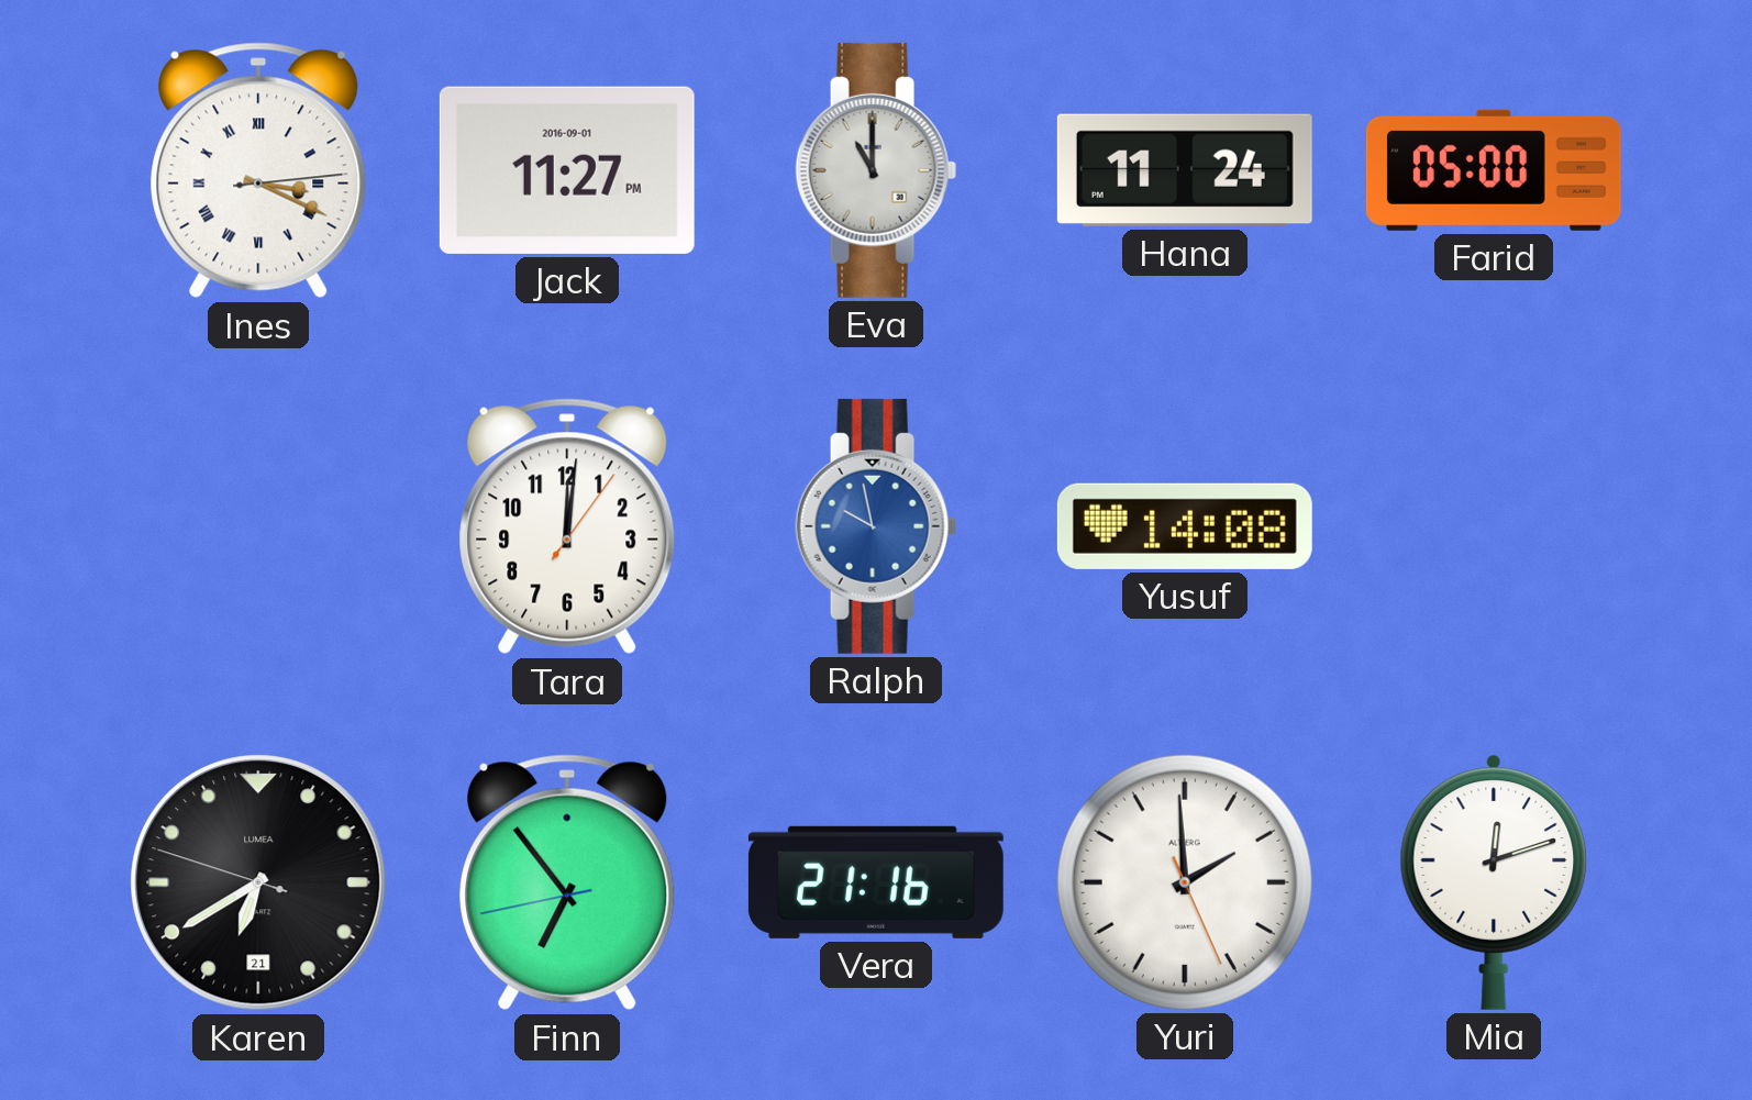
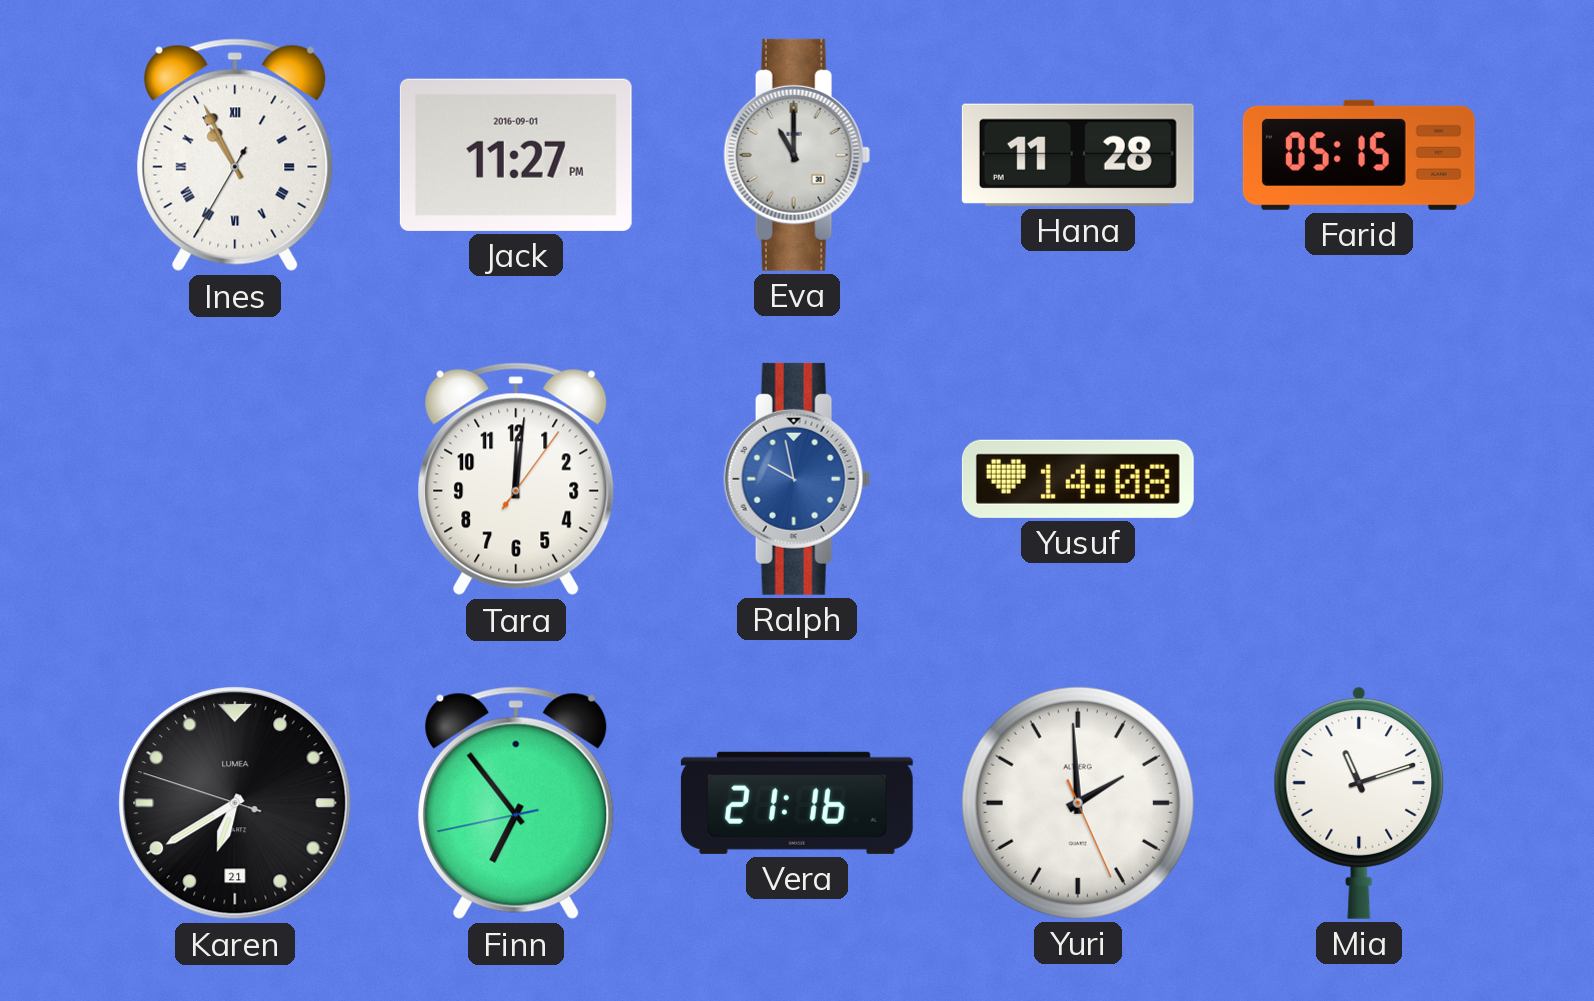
Ines: 3:19 -> 10:55 (235, 155)
Hana: 11:24 -> 11:28 (1078, 155)
Farid: 05:00 -> 05:15 (1359, 155)
Mia: 12:12 -> 11:12 (1359, 803)
